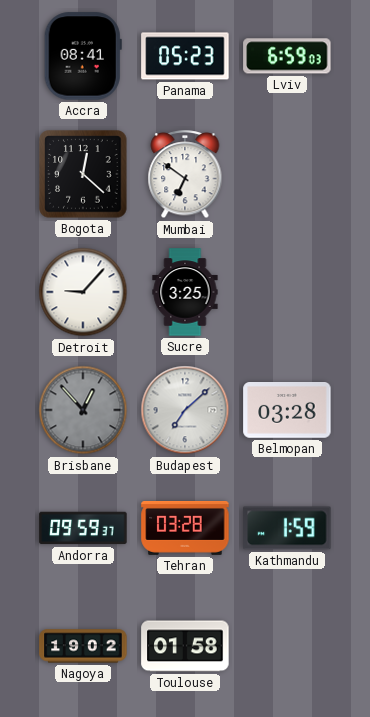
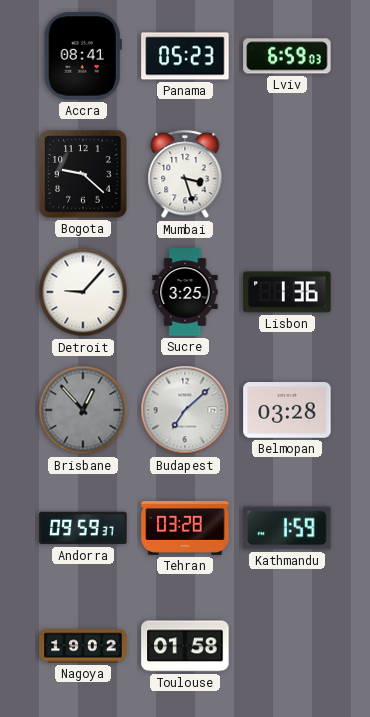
Bogota: 12:22 -> 9:22 (83, 174)
Mumbai: 6:51 -> 3:27 (185, 175)
Lisbon: none -> 1:36 (287, 292)
